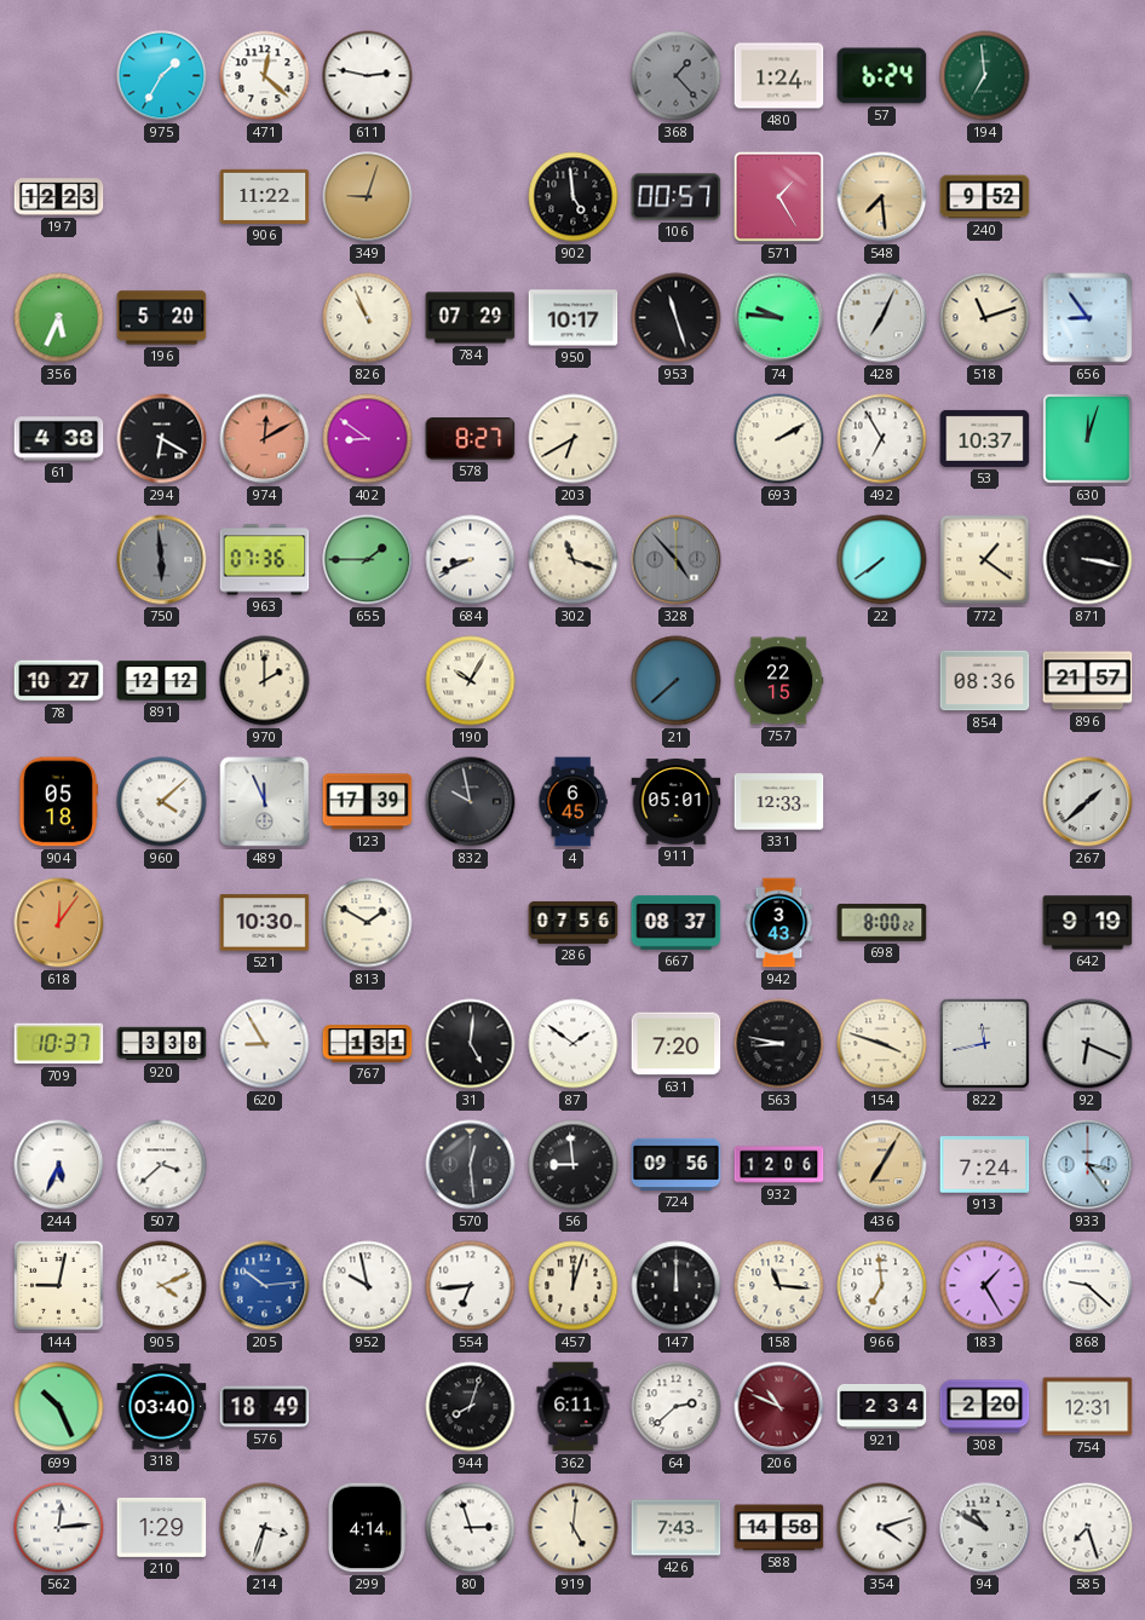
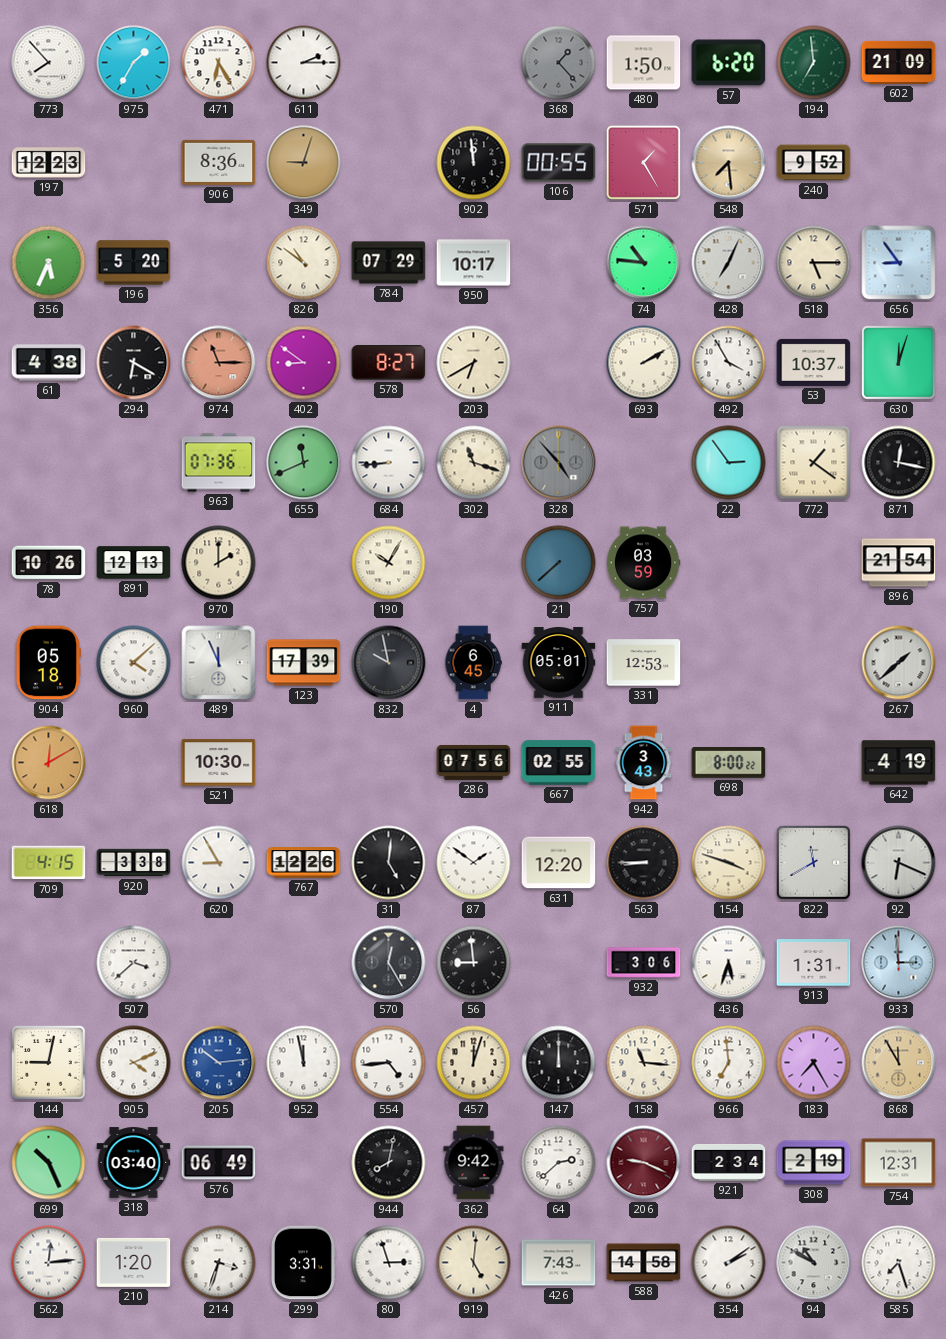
773: none -> 7:53 (49, 63)
471: 12:22 -> 6:25 (219, 63)
611: 2:47 -> 2:15 (304, 63)
480: 1:24 -> 1:50 (644, 63)
57: 6:24 -> 6:20 (729, 63)
602: none -> 21:09 (899, 62)
906: 11:22 -> 8:36 (219, 162)
902: 4:59 -> 11:59 (474, 163)
106: 00:57 -> 00:55 (559, 163)
826: 10:56 -> 10:51 (304, 263)
953: 11:27 -> none (677, 318)
74: 9:46 -> 10:46 (644, 263)
518: 11:12 -> 5:15 (814, 263)
974: 12:10 -> 11:15 (219, 363)
492: 6:55 -> 3:55 (729, 363)
750: 5:59 -> none (162, 560)
655: 1:45 -> 11:41 (304, 463)
684: 8:41 -> 8:44 (389, 463)
22: 7:39 -> 2:54 (729, 463)
871: 3:17 -> 12:17 (899, 463)
78: 10:27 -> 10:26 (49, 563)
891: 12:12 -> 12:13 (134, 563)
757: 22:15 -> 03:59 (643, 563)
854: 08:36 -> none (985, 681)
896: 21:57 -> 21:54 (899, 563)
331: 12:33 -> 12:53 (644, 663)
618: 12:06 -> 12:10 (49, 763)
813: 1:50 -> none (368, 923)
667: 08:37 -> 02:55 (559, 763)
642: 9:19 -> 4:19 (899, 763)
709: 10:37 -> 4:15 (49, 863)
767: 1:31 -> 12:26 (304, 863)
631: 7:20 -> 12:20 (559, 863)
563: 8:47 -> 8:45 (644, 863)
822: 11:43 -> 11:40 (814, 863)
244: 5:34 -> none (59, 1165)
570: 12:29 -> 12:25 (389, 963)
724: 09:56 -> none (677, 1164)
932: 12:06 -> 3:06 (644, 963)
436: 7:05 -> 5:33 (729, 963)
436 dial: champagne -> white (729, 963)
913: 7:24 -> 1:31 (814, 963)
933: 3:24 -> 2:59 (899, 963)
952: 9:58 -> 11:58 (304, 1063)
554: 6:44 -> 4:44 (389, 1063)
183: 1:25 -> 7:25 (814, 1063)
868: 9:22 -> 11:55 (899, 1063)
868 dial: white -> champagne (899, 1063)
576: 18:49 -> 06:49 (219, 1163)
944: 8:03 -> 8:02 (389, 1163)
362: 6:11 -> 9:42 (474, 1163)
206: 10:49 -> 9:19 (644, 1163)
308: 2:20 -> 2:19 (814, 1163)
210: 1:29 -> 1:20 (134, 1262)
299: 4:14 -> 3:31 (303, 1263)
354: 4:12 -> 2:09 (729, 1263)
